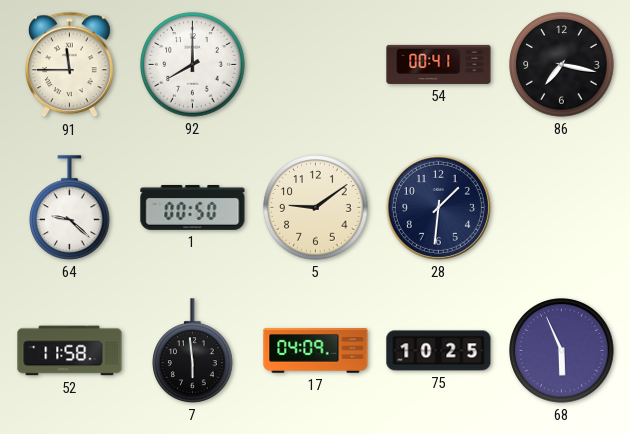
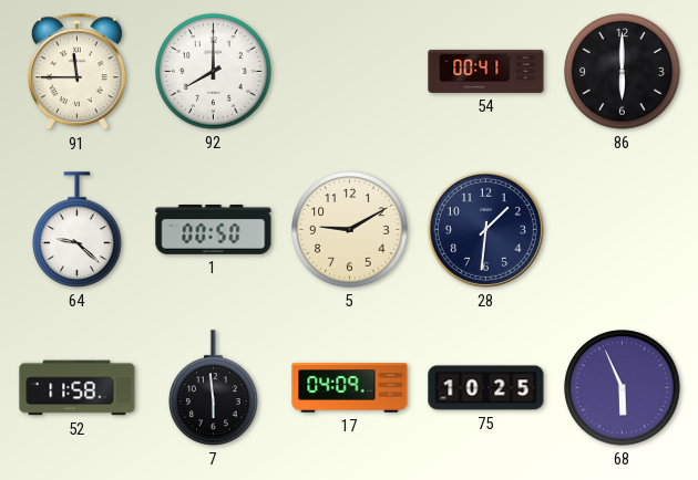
86: 7:17 -> 6:00 (623, 72)
5: 9:09 -> 9:10 (350, 230)
